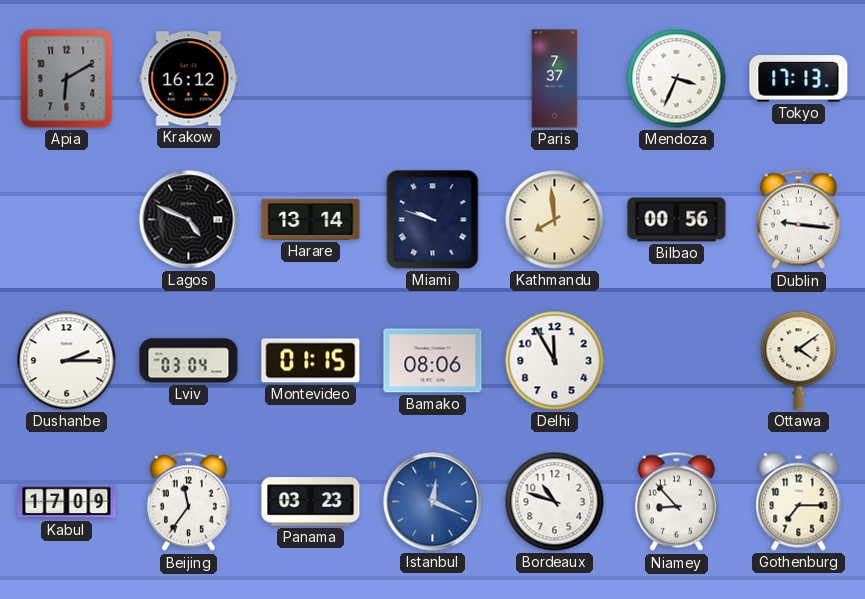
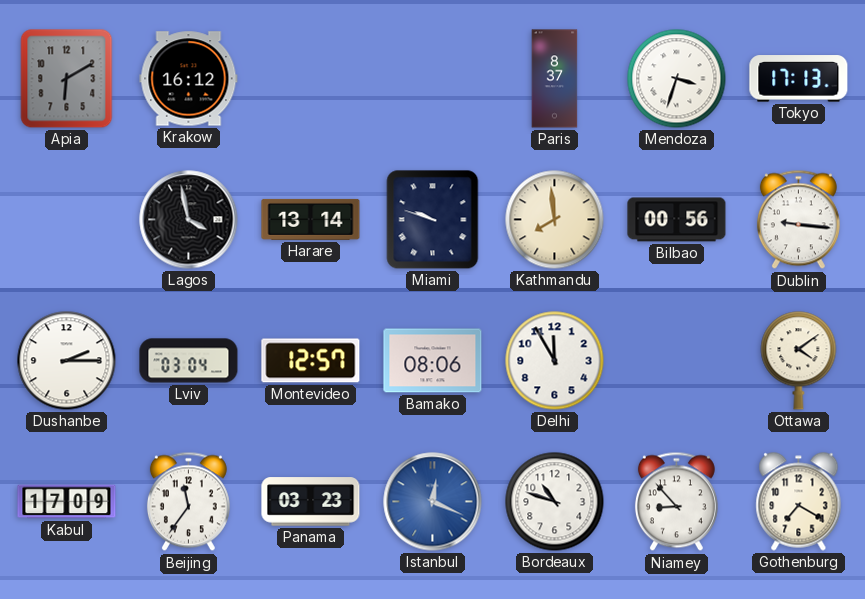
Paris: 7:37 -> 8:37 (555, 79)
Mendoza: 3:34 -> 3:33 (677, 79)
Lagos: 4:49 -> 3:58 (189, 220)
Montevideo: 01:15 -> 12:57 (311, 361)
Gothenburg: 7:15 -> 7:20 (799, 502)
